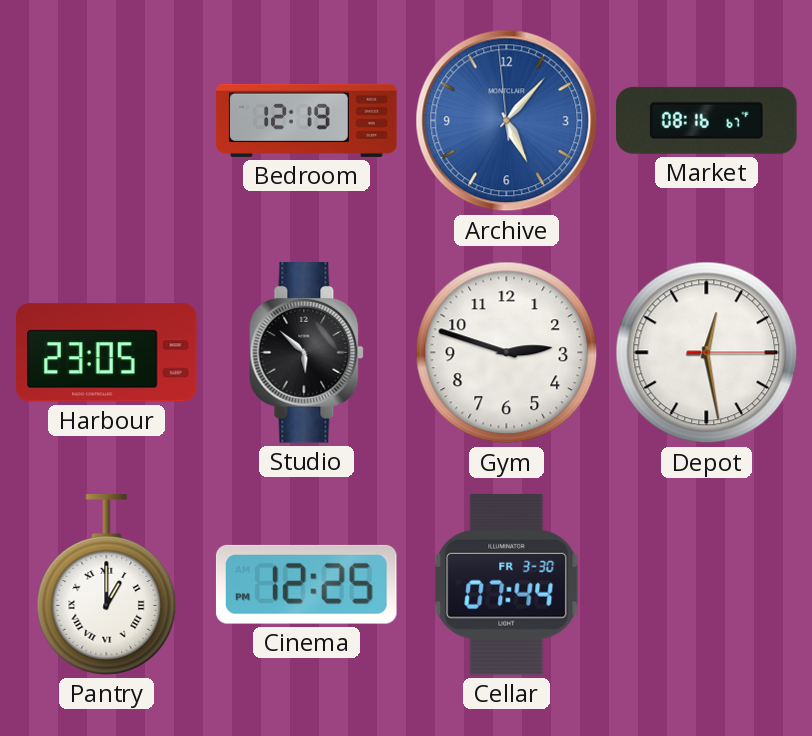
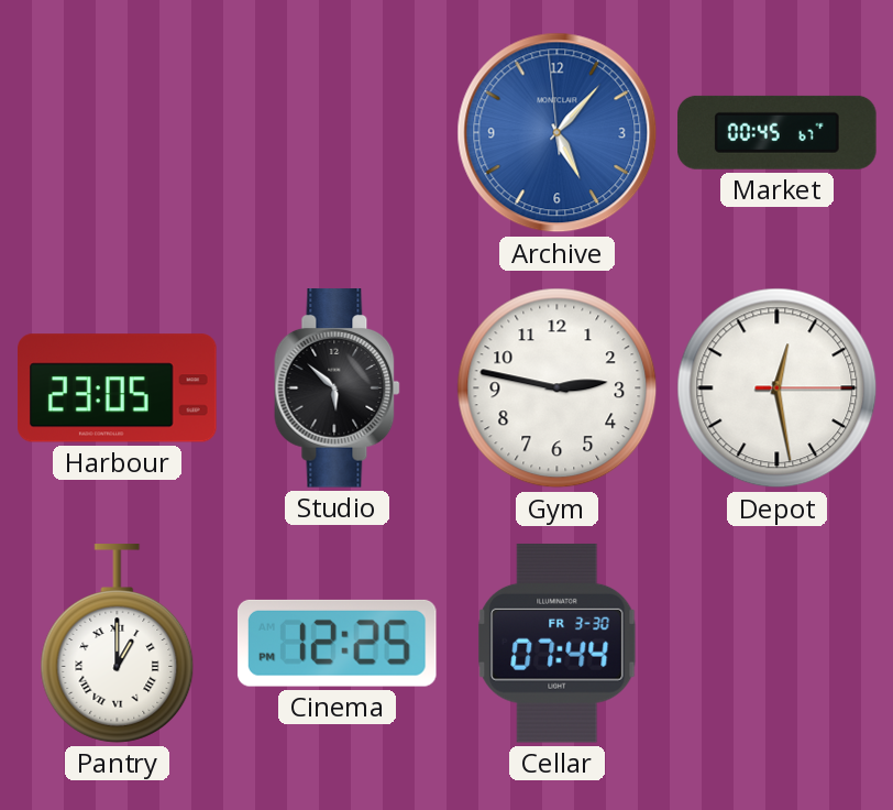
Bedroom: 12:19 -> none (307, 120)
Market: 08:16 -> 00:45 (778, 132)
Gym: 2:48 -> 2:47 (558, 388)
